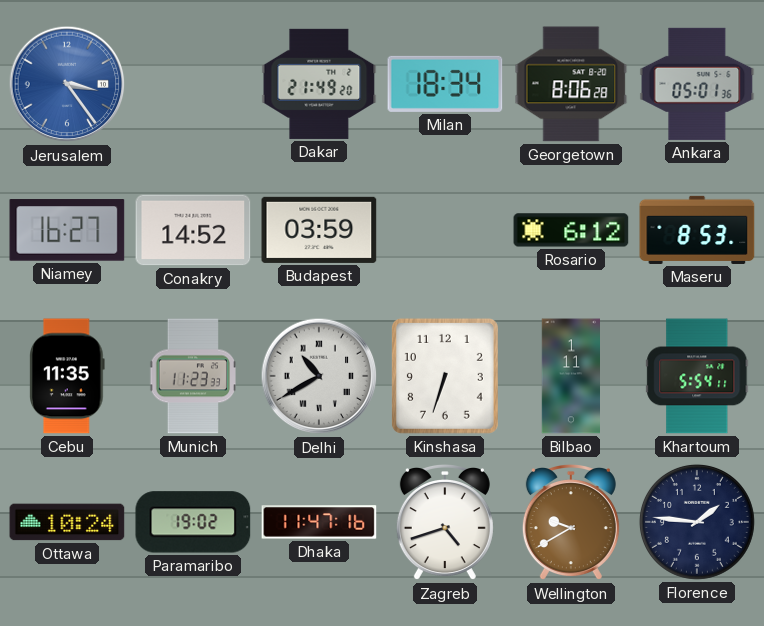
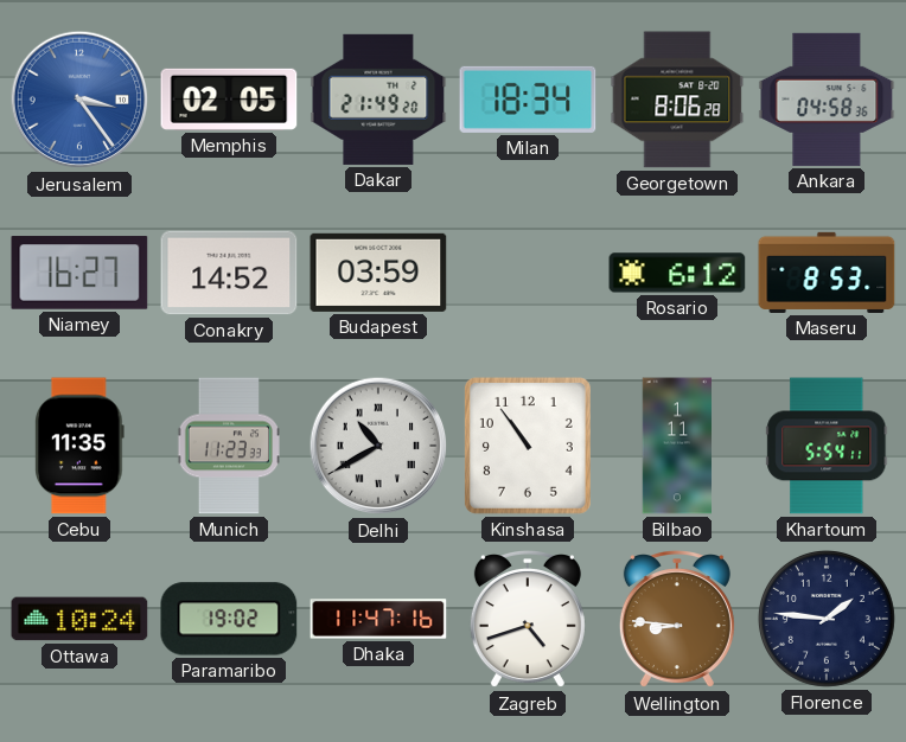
Memphis: none -> 02:05 (229, 100)
Ankara: 05:01 -> 04:58 (827, 100)
Kinshasa: 6:33 -> 10:54 (528, 446)
Wellington: 9:40 -> 8:46 (677, 619)
